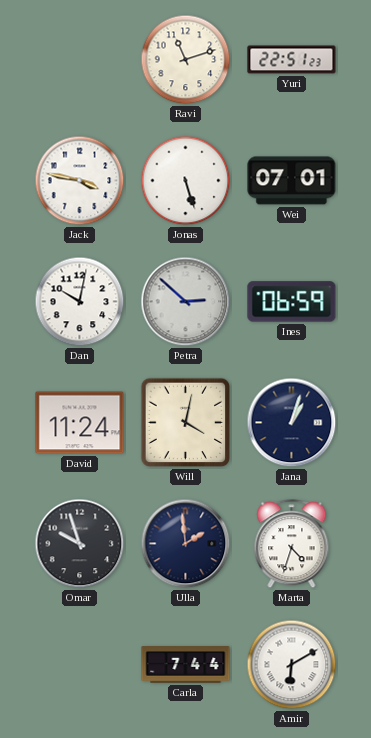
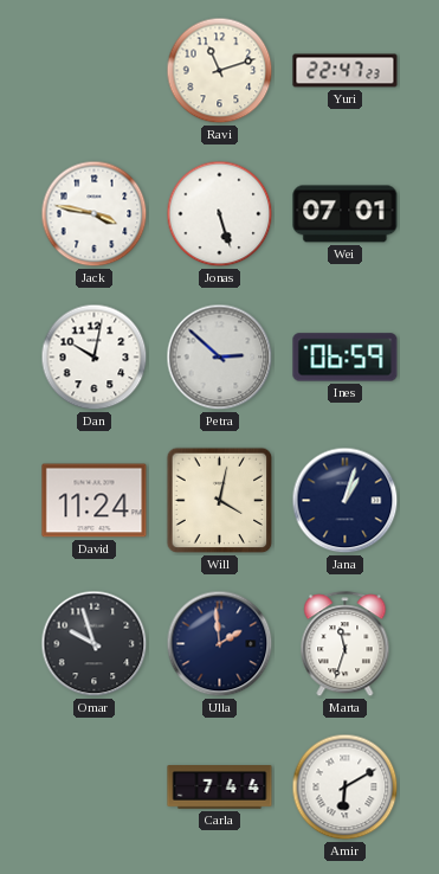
Yuri: 22:51 -> 22:47 (346, 71)
Marta: 4:33 -> 11:33 (346, 644)
